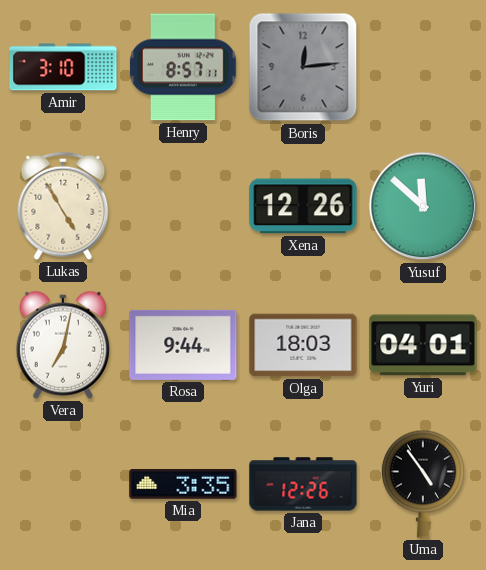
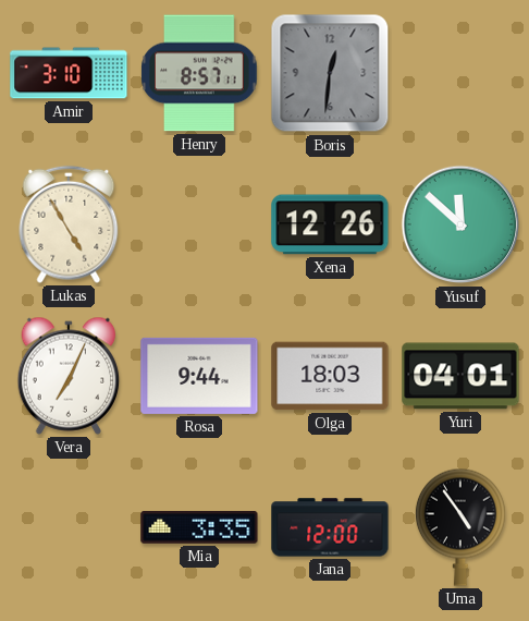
Boris: 12:14 -> 12:31 (330, 73)
Vera: 7:02 -> 7:04 (69, 376)
Jana: 12:26 -> 12:00 (330, 527)
